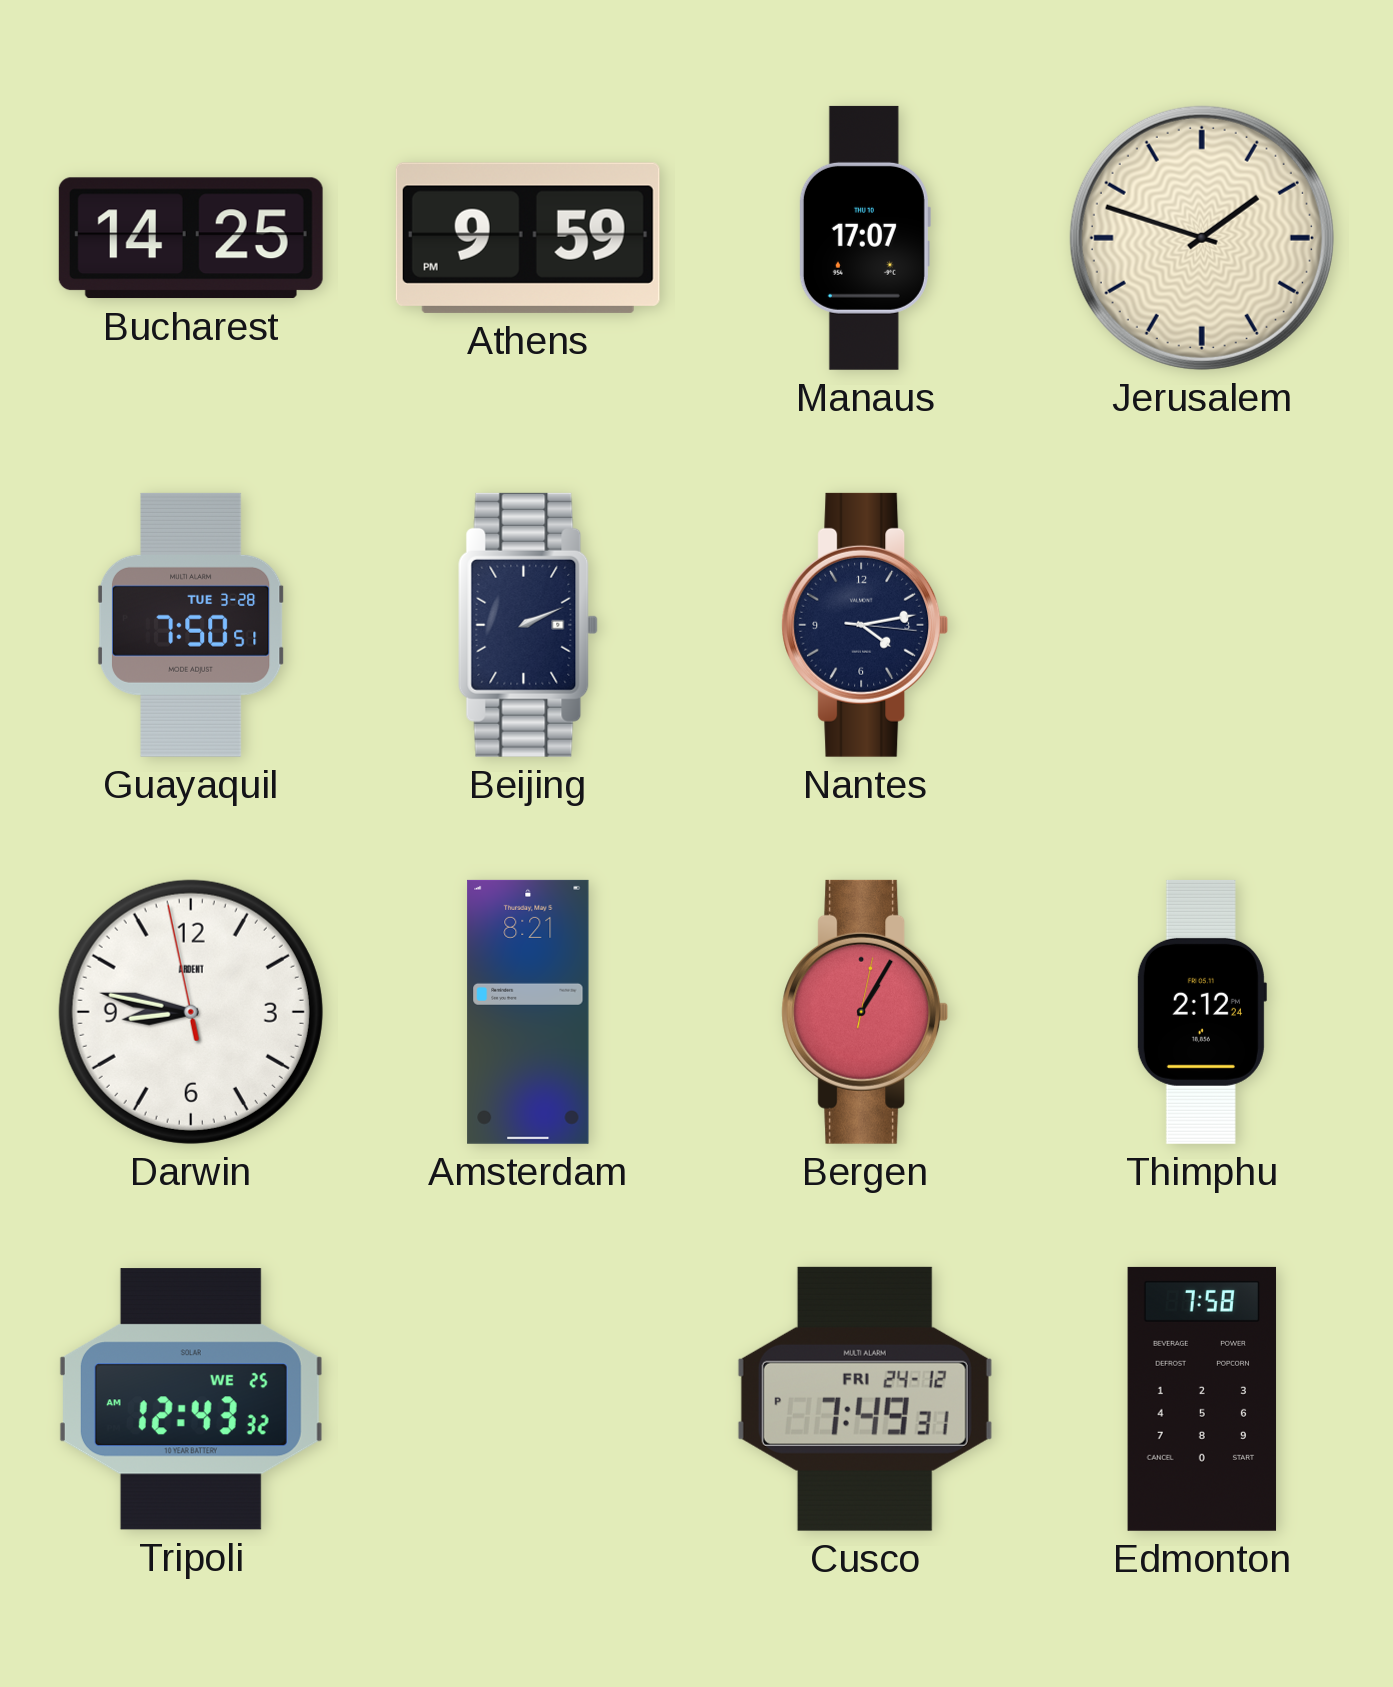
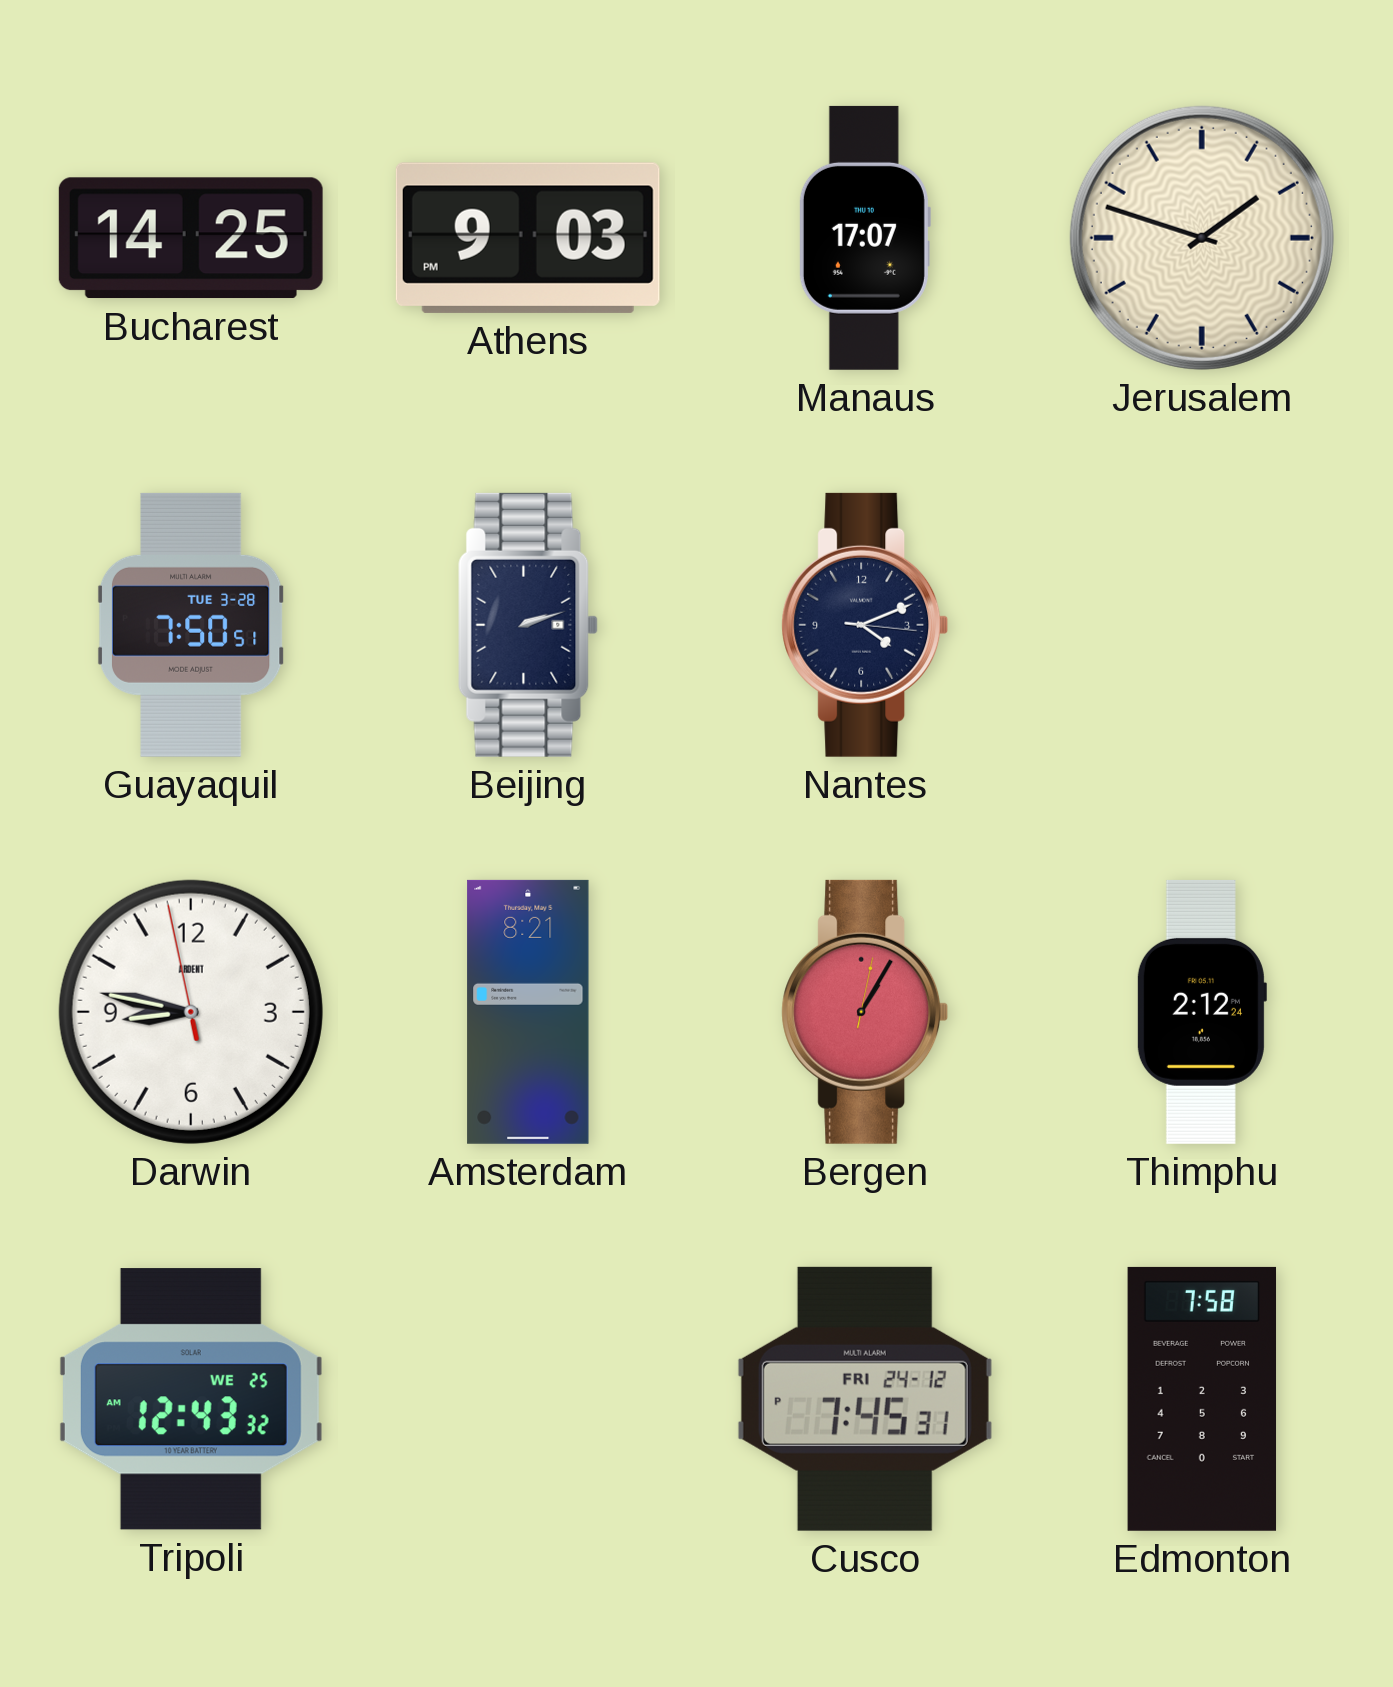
Athens: 9:59 -> 9:03 (528, 238)
Beijing: 2:11 -> 2:12 (528, 625)
Nantes: 4:13 -> 4:11 (865, 625)
Cusco: 7:49 -> 7:45 (865, 1399)
